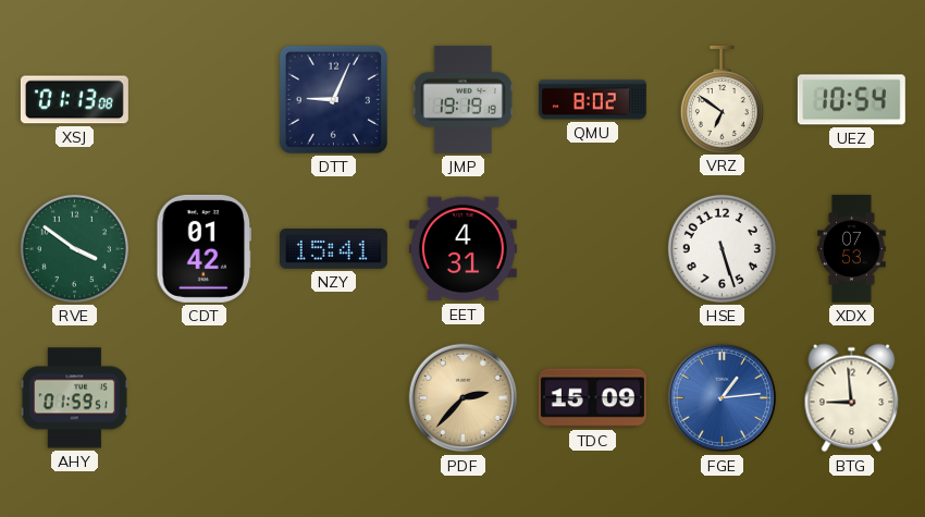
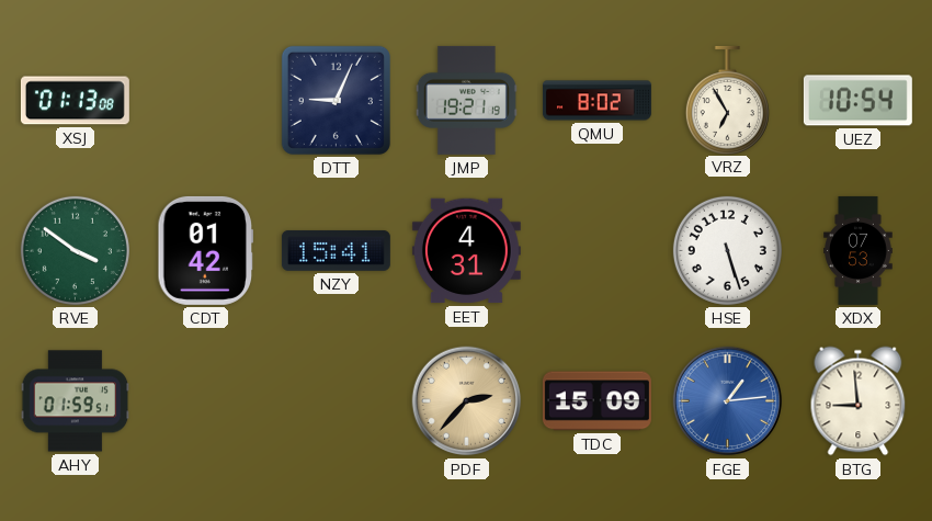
JMP: 19:19 -> 19:21 (466, 100)
VRZ: 6:51 -> 6:55 (727, 100)
